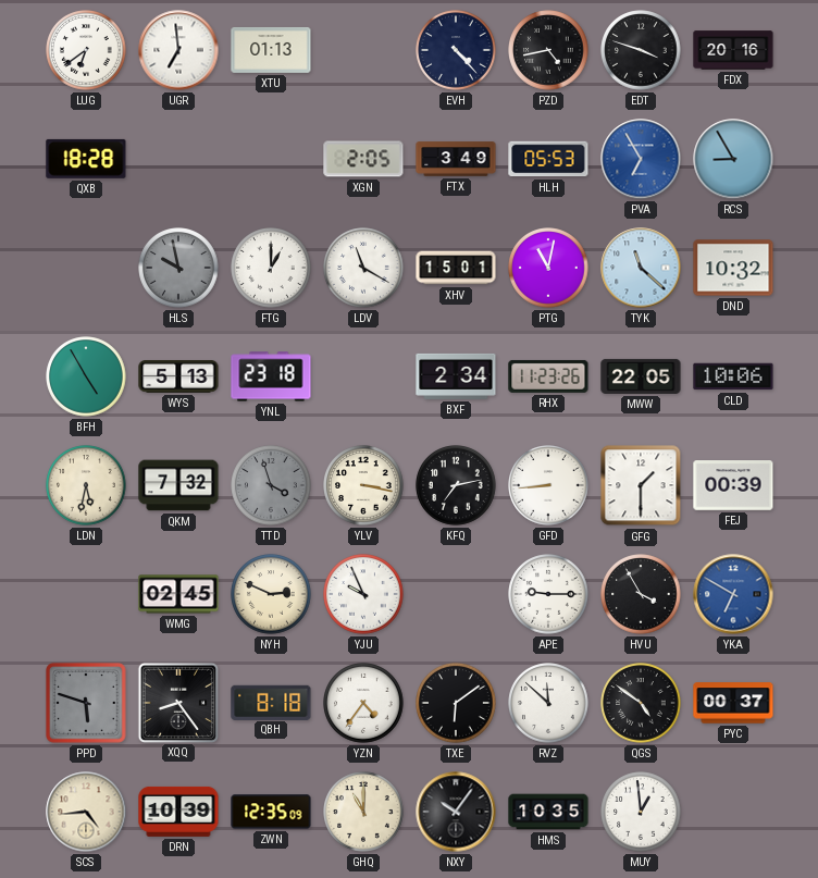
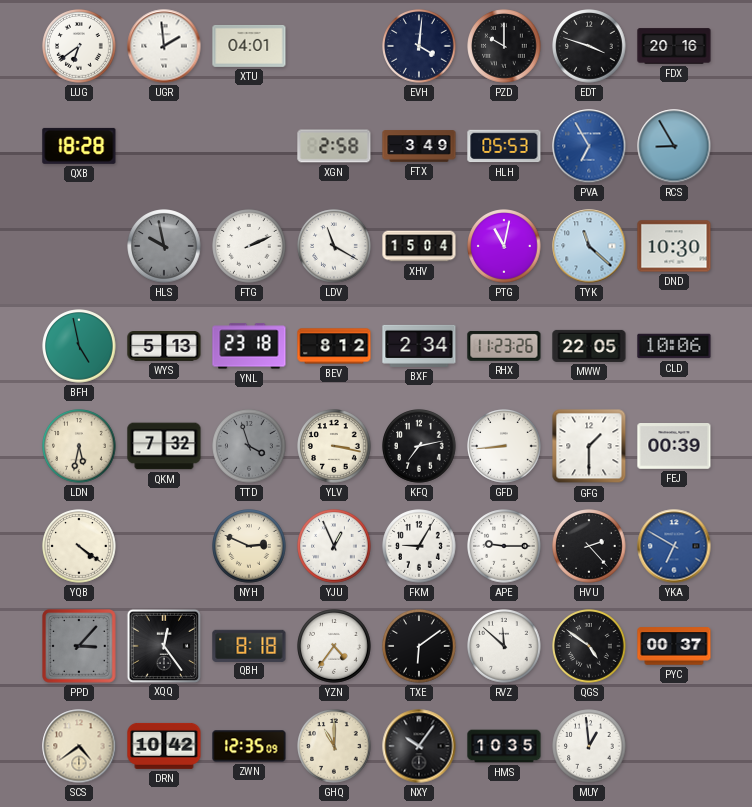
UGR: 6:59 -> 1:59 (164, 46)
XTU: 01:13 -> 04:01 (249, 46)
EVH: 4:23 -> 4:01 (419, 46)
PZD: 4:43 -> 10:00 (504, 46)
XGN: 2:05 -> 2:58 (334, 146)
FTG: 1:00 -> 2:11 (249, 246)
XHV: 15:01 -> 15:04 (419, 246)
DND: 10:32 -> 10:30 (674, 246)
BFH: 4:55 -> 4:58 (79, 346)
BEV: none -> 8:12 (334, 346)
YQB: none -> 4:21 (79, 546)
WMG: 02:45 -> none (178, 594)
YJU: 9:56 -> 12:56 (334, 546)
FKM: none -> 9:05 (419, 546)
HVU: 3:55 -> 2:23 (589, 546)
PPD: 5:48 -> 3:07 (79, 646)
XQQ: 8:24 -> 12:24 (163, 645)
SCS: 4:44 -> 4:39 (79, 746)
DRN: 10:39 -> 10:42 (164, 746)
